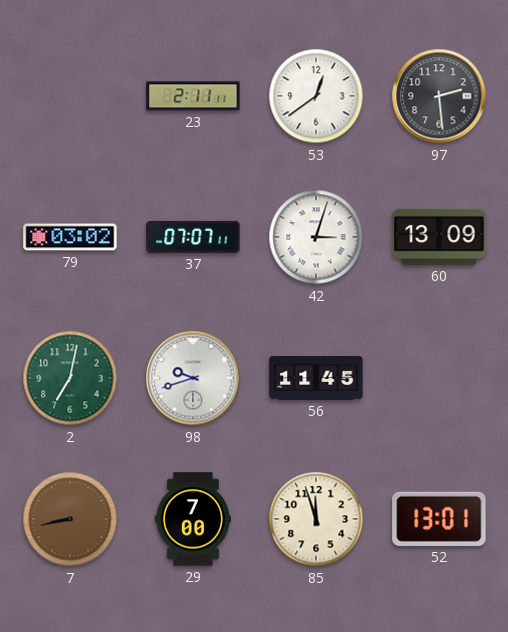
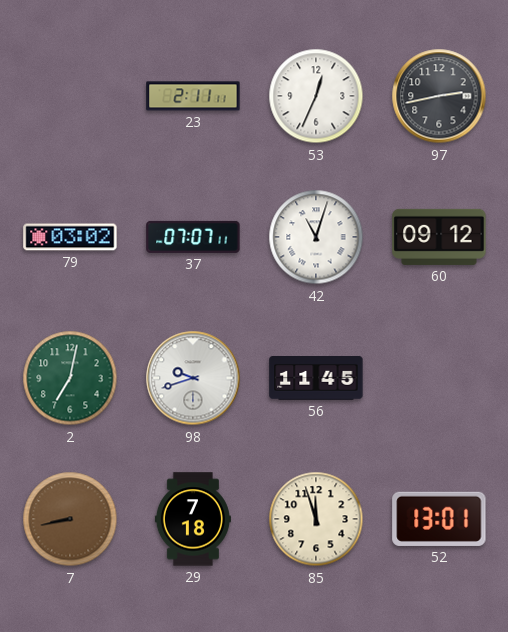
53: 12:39 -> 12:34 (316, 96)
97: 2:29 -> 2:43 (439, 96)
42: 3:03 -> 11:03 (316, 237)
60: 13:09 -> 09:12 (439, 237)
29: 7:00 -> 7:18 (193, 519)
